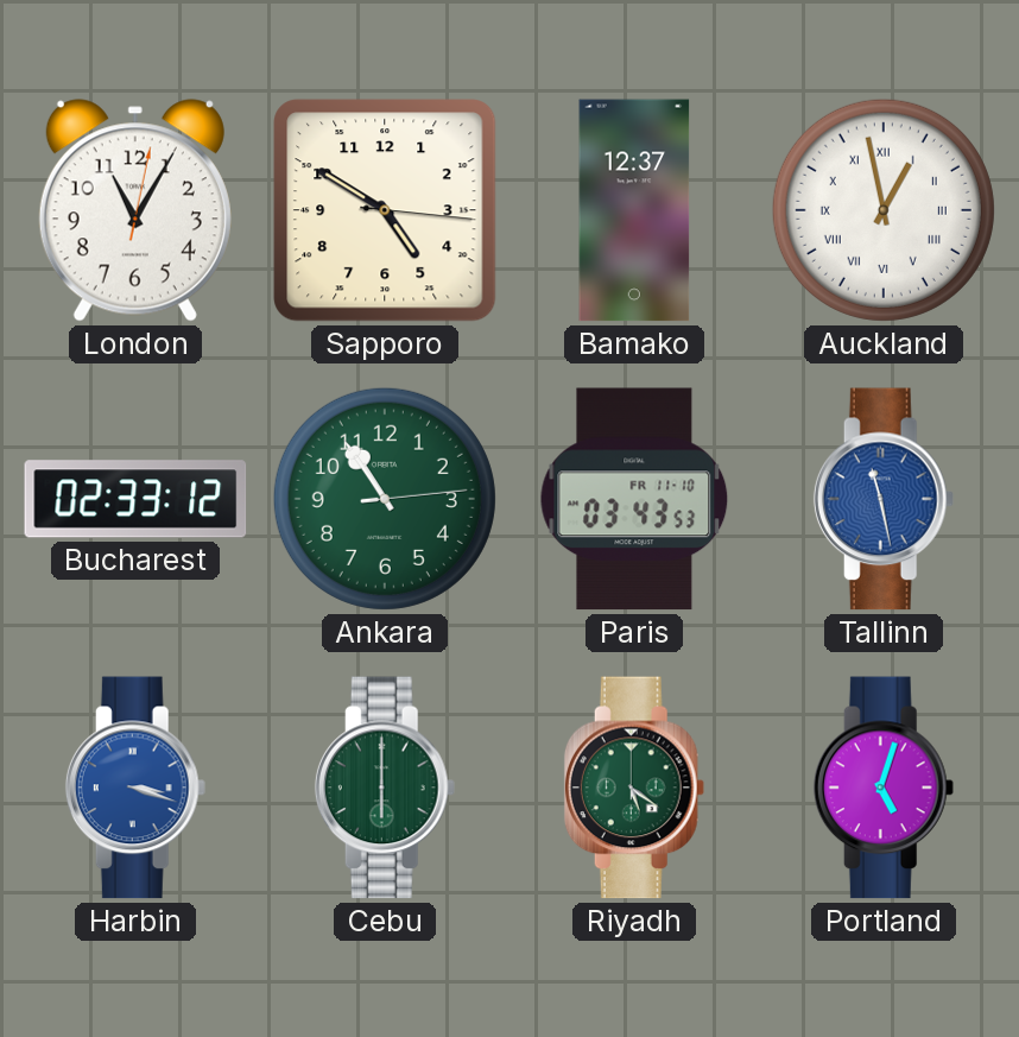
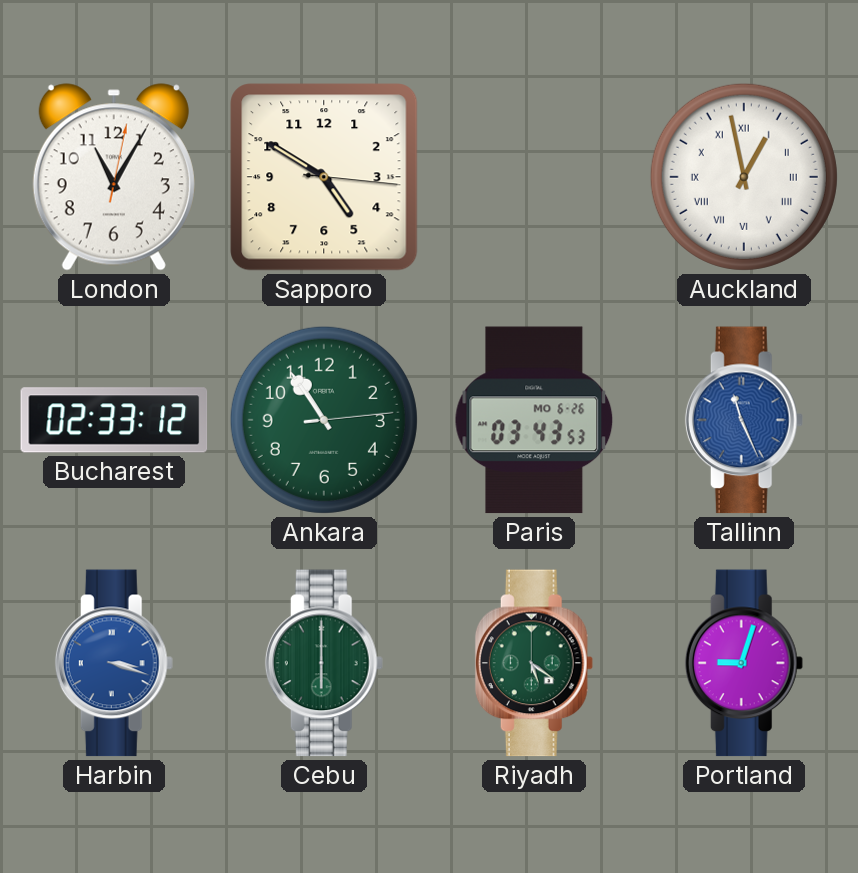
Bamako: 12:37 -> none (634, 210)
Paris date: FR 11-10 -> MO 6-26 (534, 420)
Tallinn: 11:28 -> 11:26 (744, 420)
Portland: 5:03 -> 9:03 (744, 663)
